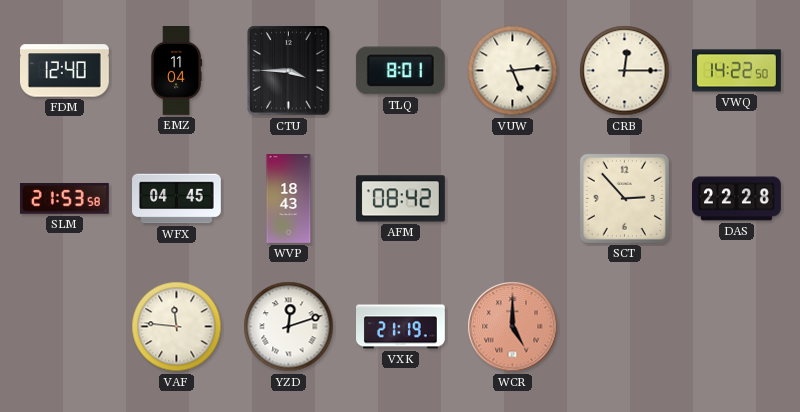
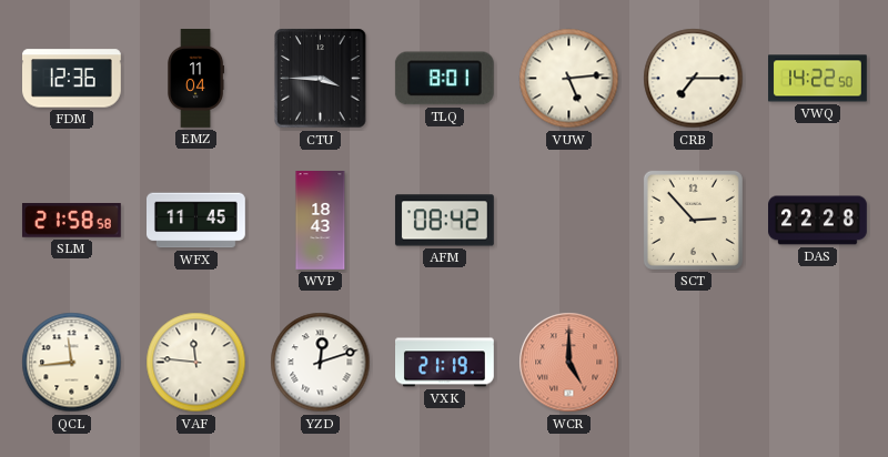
FDM: 12:40 -> 12:36 (72, 79)
CRB: 12:15 -> 7:15 (694, 79)
SLM: 21:53 -> 21:58 (71, 221)
WFX: 04:45 -> 11:45 (196, 221)
QCL: none -> 11:44 (72, 363)
